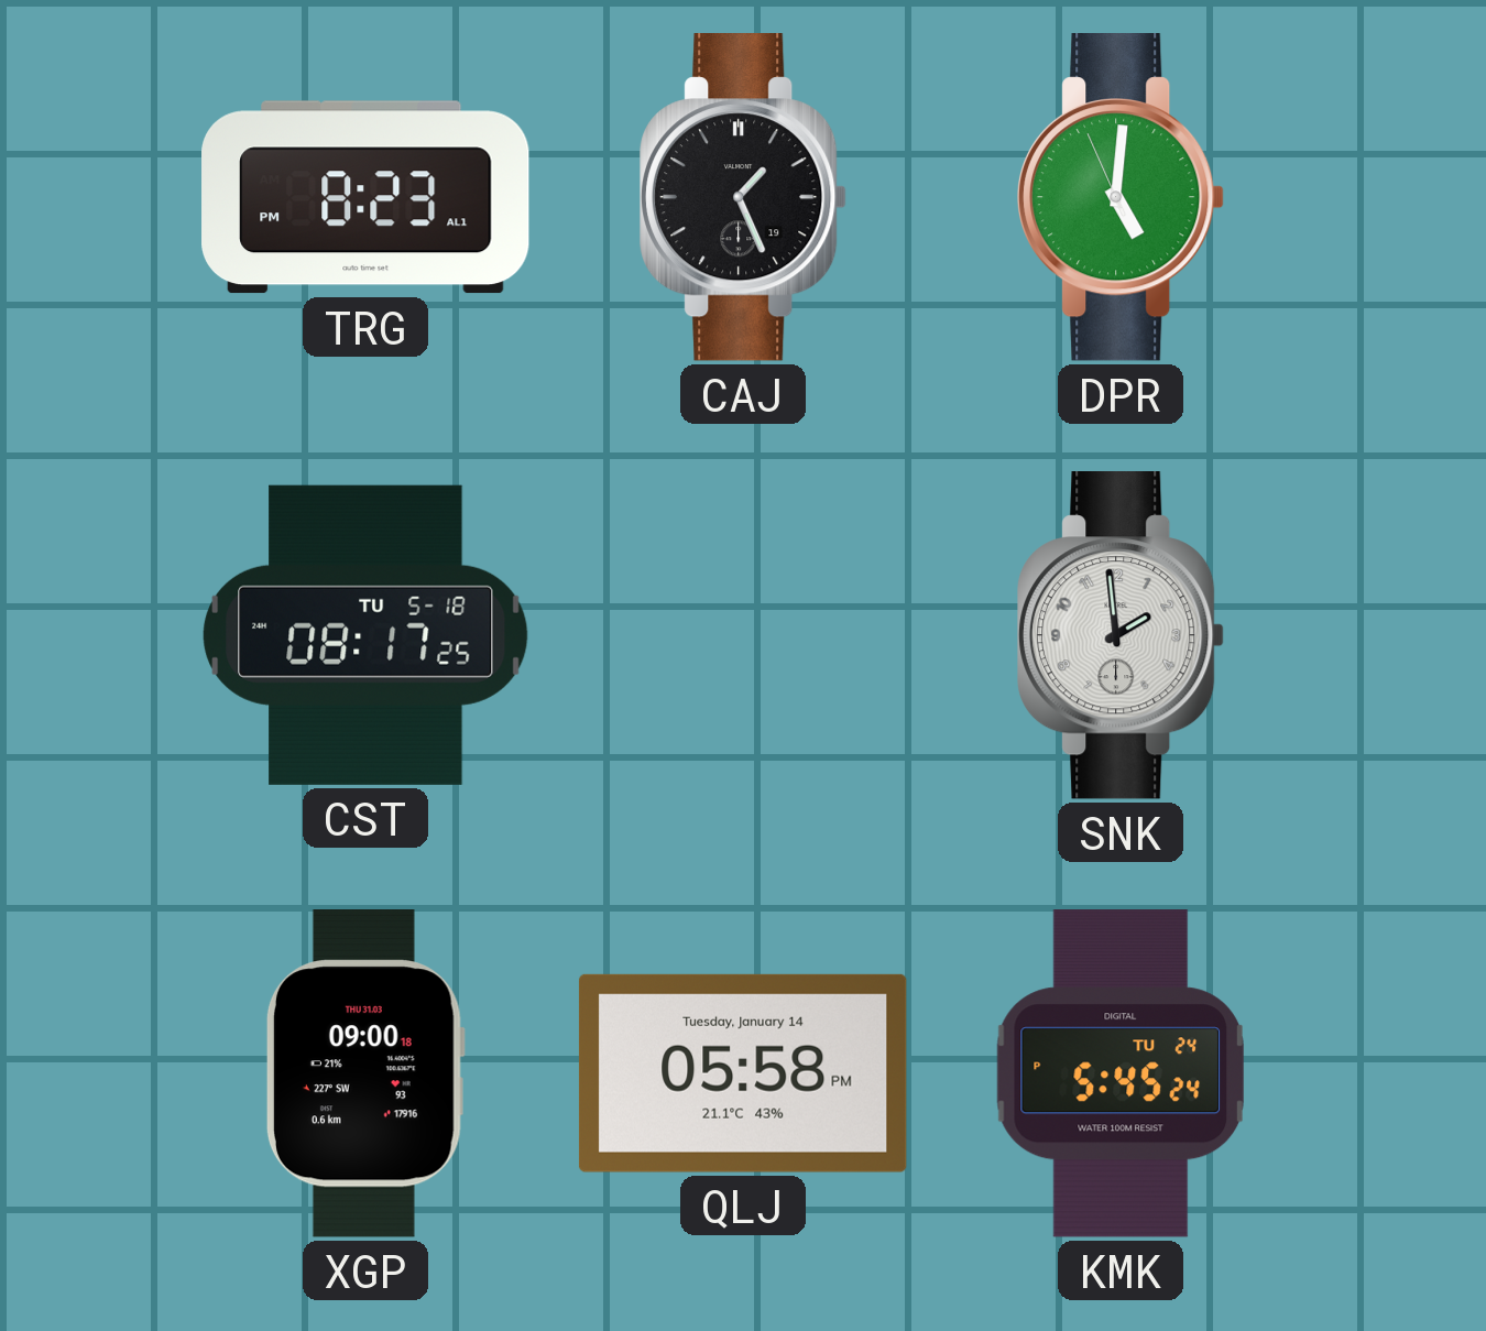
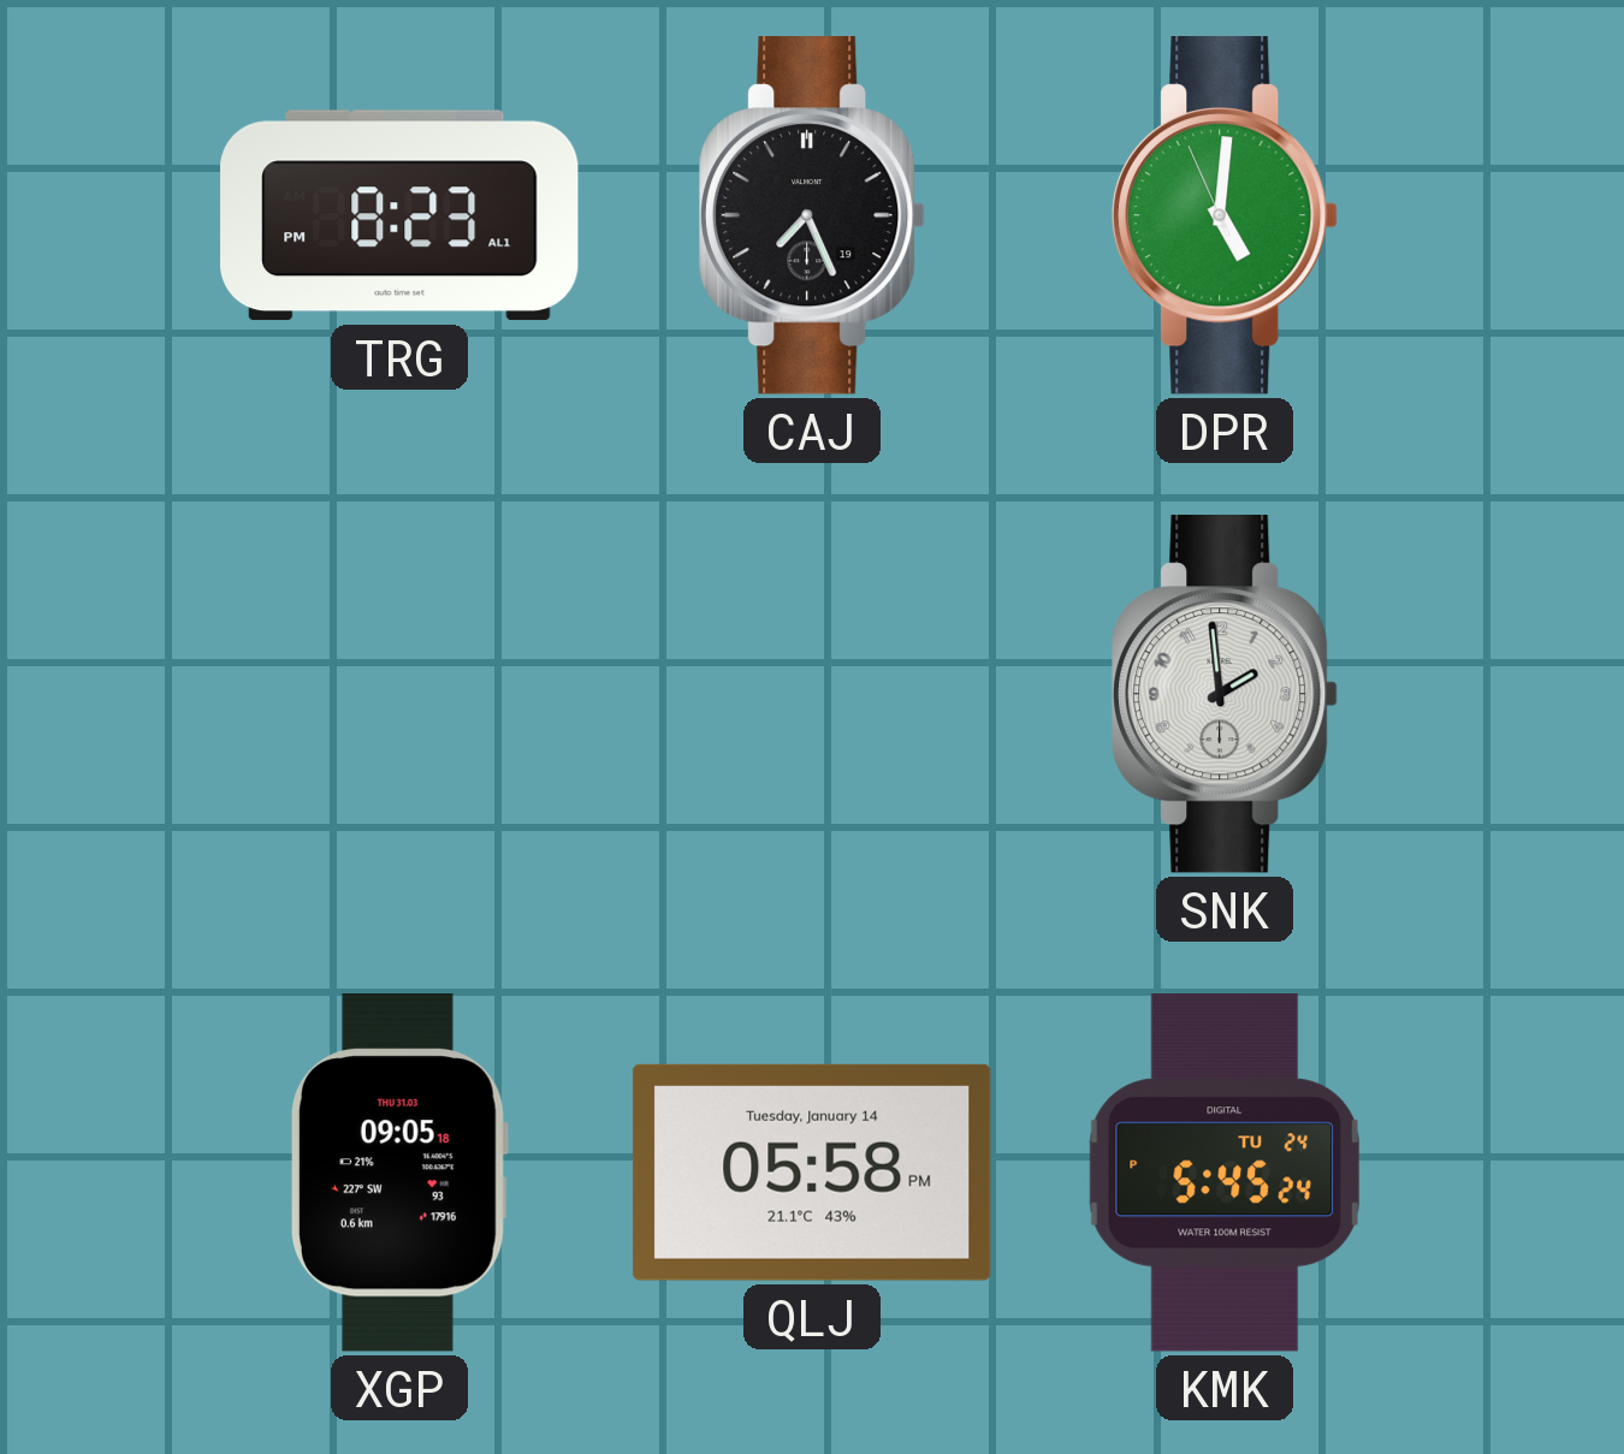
CAJ: 1:26 -> 7:26 (812, 216)
CST: 08:17 -> none (365, 635)
XGP: 09:00 -> 09:05 (398, 1174)
